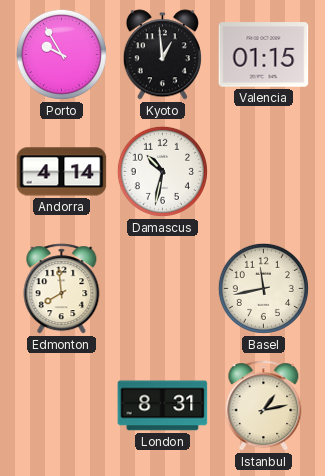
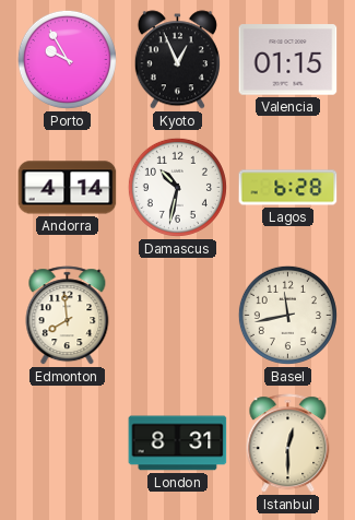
Kyoto: 12:59 -> 12:56 (177, 60)
Lagos: none -> 6:28 (288, 188)
Istanbul: 1:13 -> 12:30 (288, 444)
